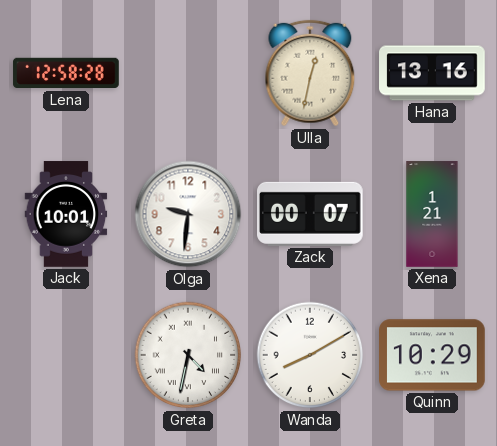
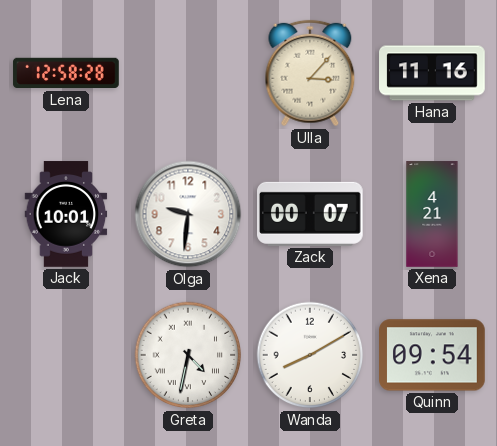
Ulla: 12:32 -> 3:07 (310, 73)
Hana: 13:16 -> 11:16 (432, 73)
Xena: 1:21 -> 4:21 (432, 214)
Quinn: 10:29 -> 09:54 (433, 355)
